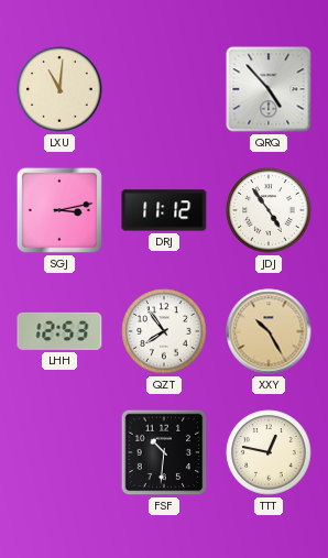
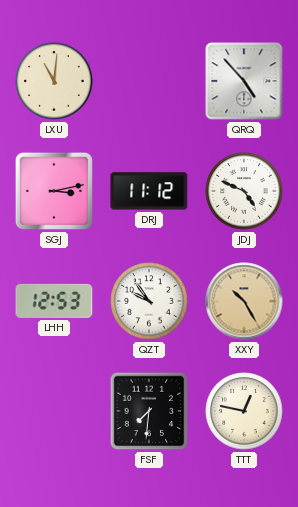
JDJ: 4:54 -> 4:49 (244, 191)
QZT: 7:54 -> 9:54 (149, 301)
FSF: 10:31 -> 7:31 (149, 411)
